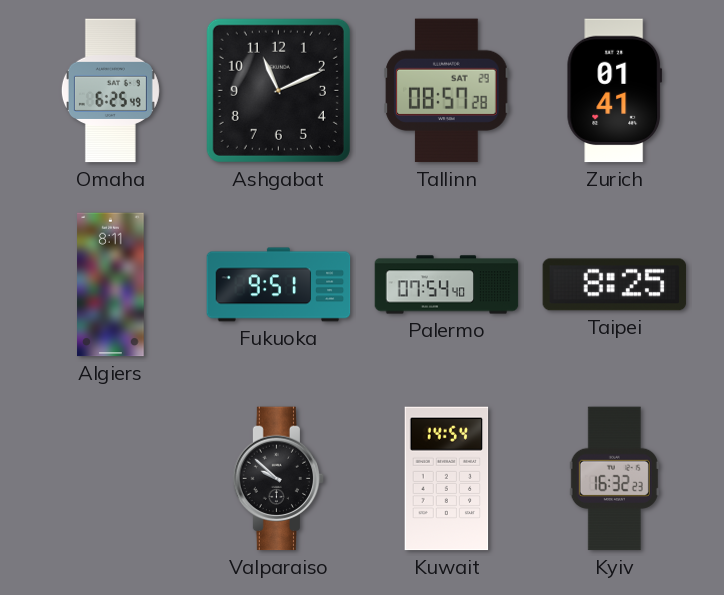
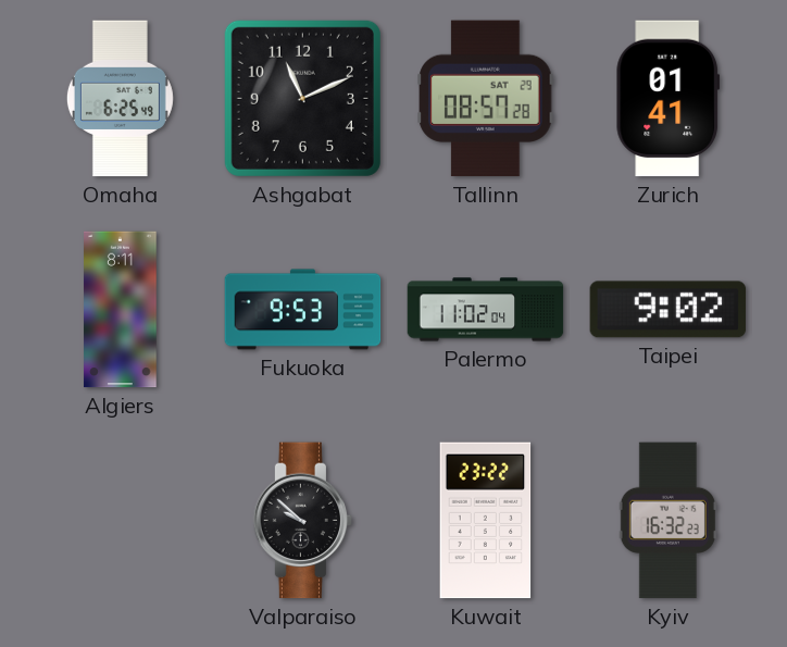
Fukuoka: 9:51 -> 9:53 (303, 310)
Palermo: 07:54 -> 11:02 (486, 310)
Taipei: 8:25 -> 9:02 (669, 310)
Kuwait: 14:54 -> 23:22 (486, 521)
